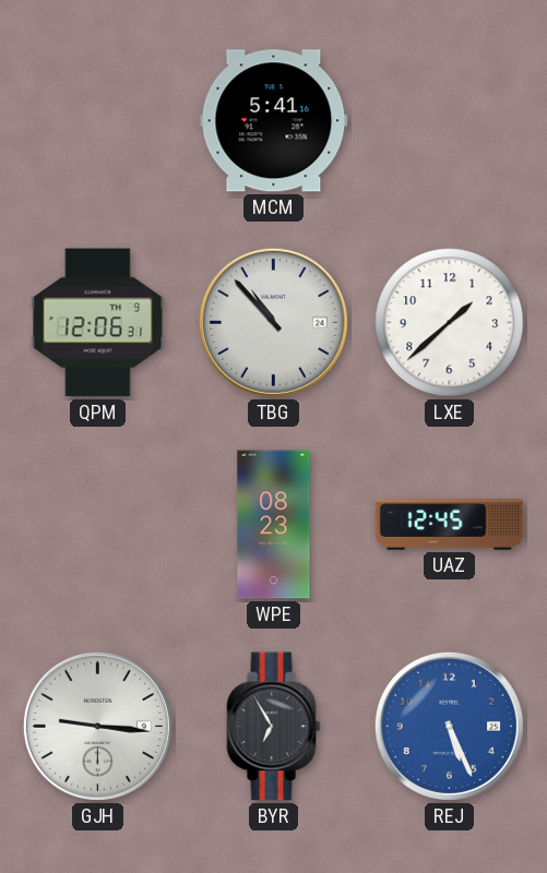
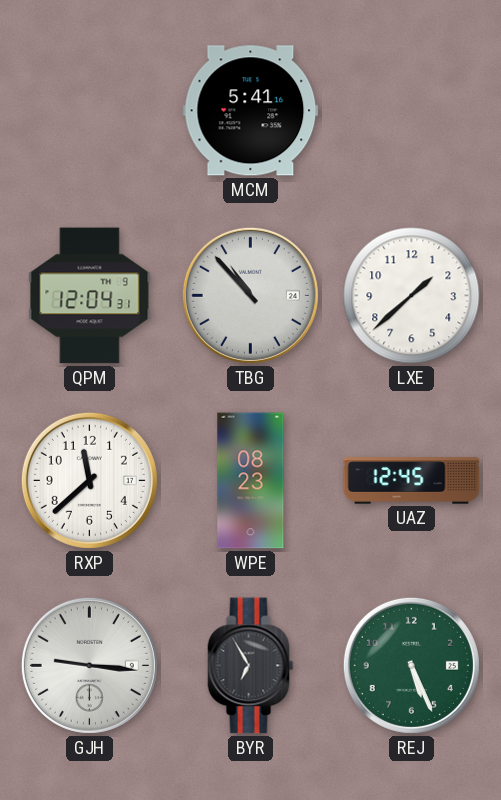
QPM: 12:06 -> 12:04 (90, 296)
RXP: none -> 11:38 (89, 480)
REJ dial: blue -> green (411, 665)
